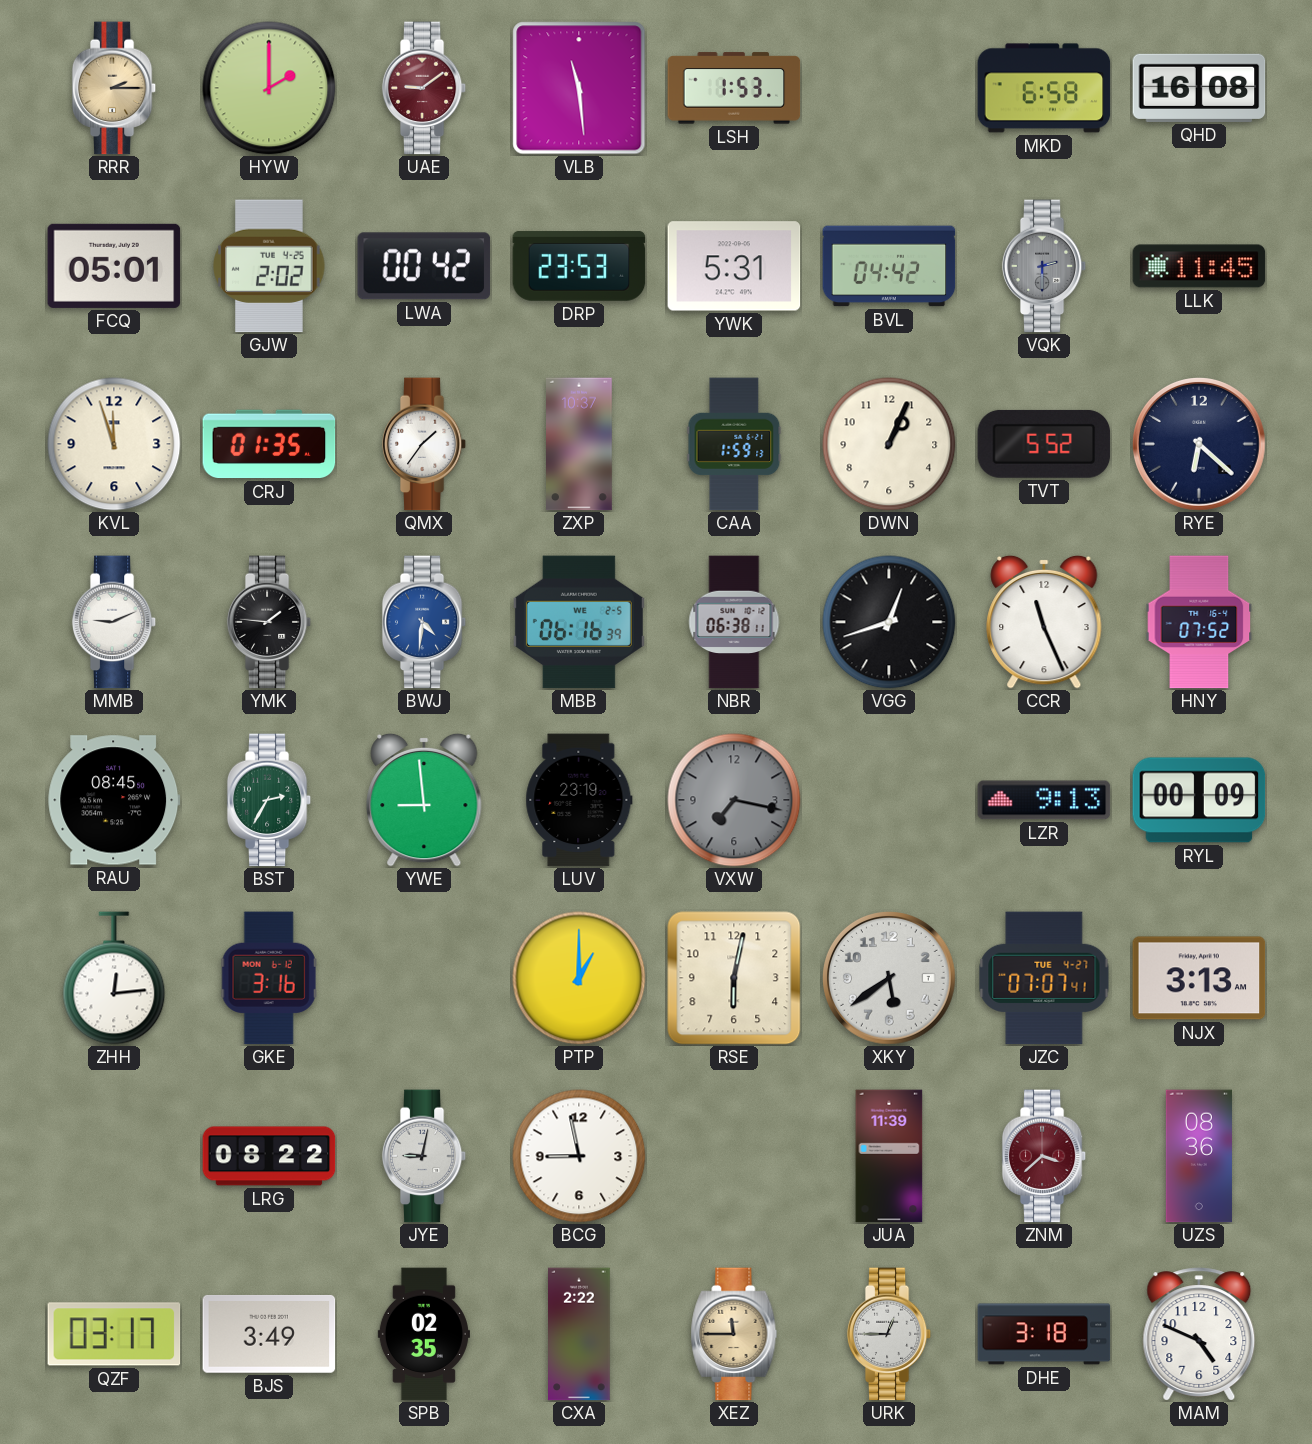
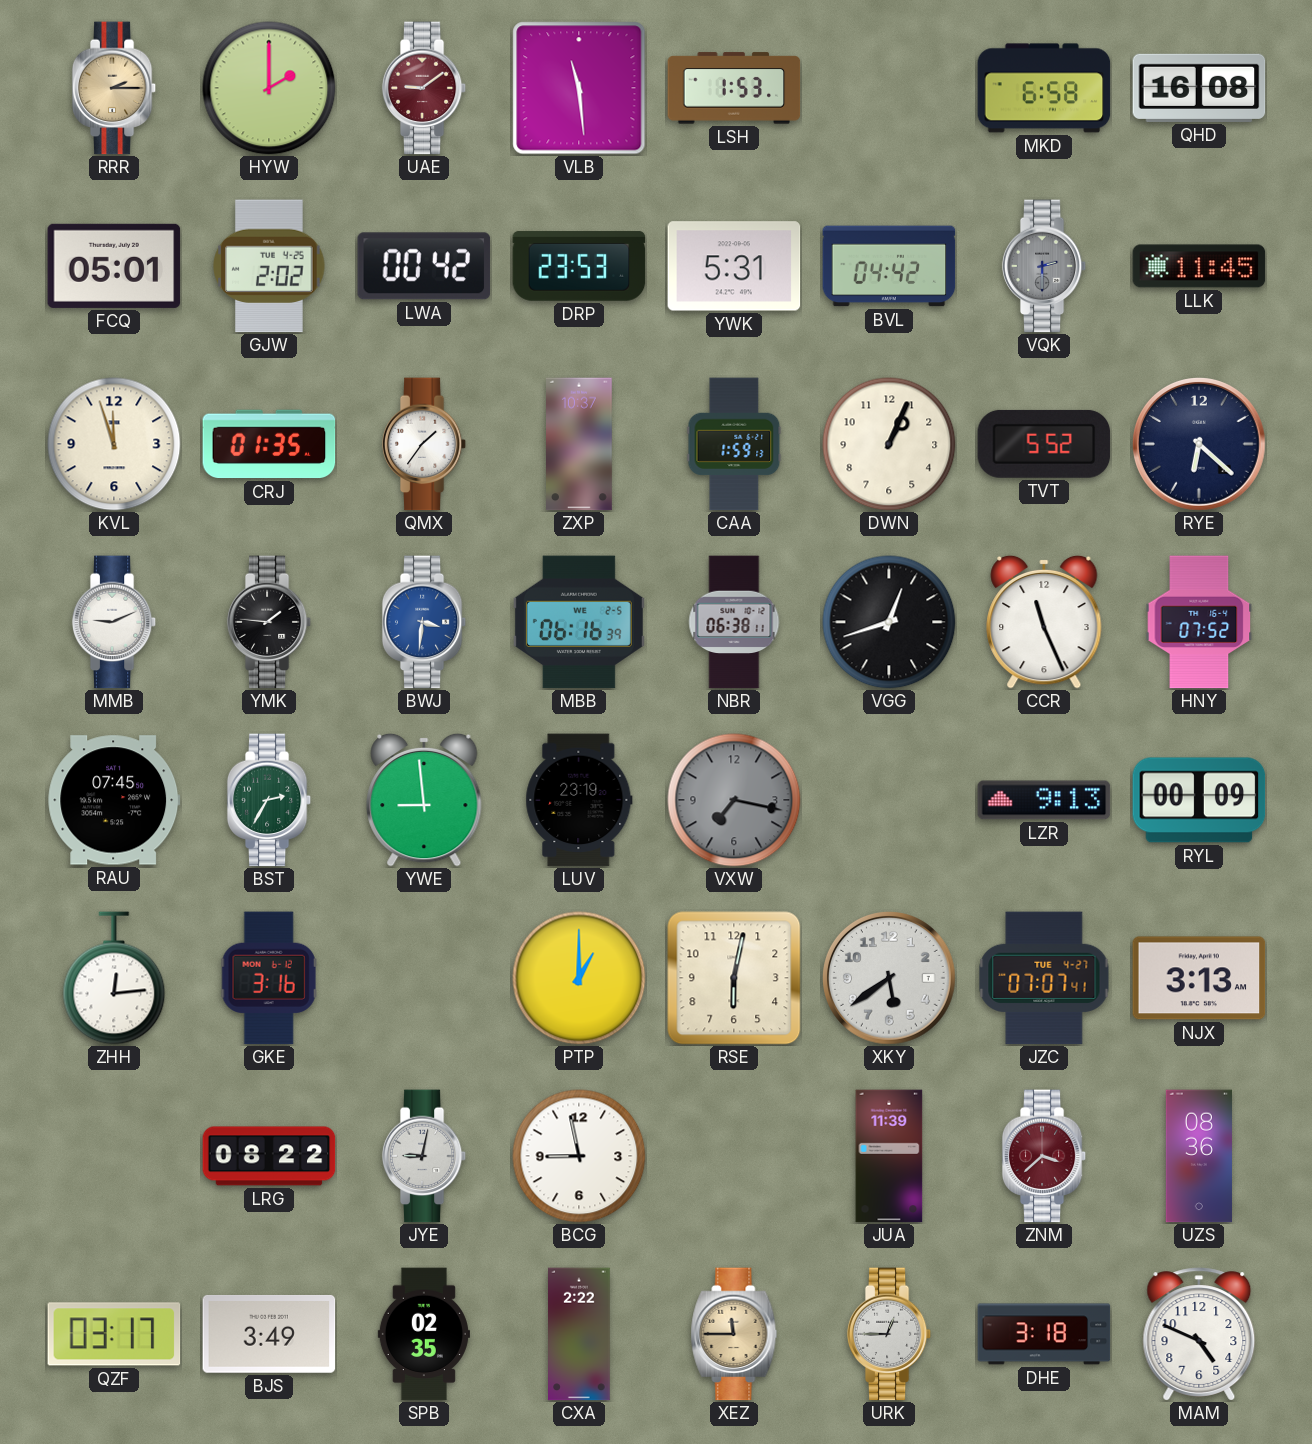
BWJ: 4:31 -> 3:31 (424, 622)
RAU: 08:45 -> 07:45 (114, 800)
